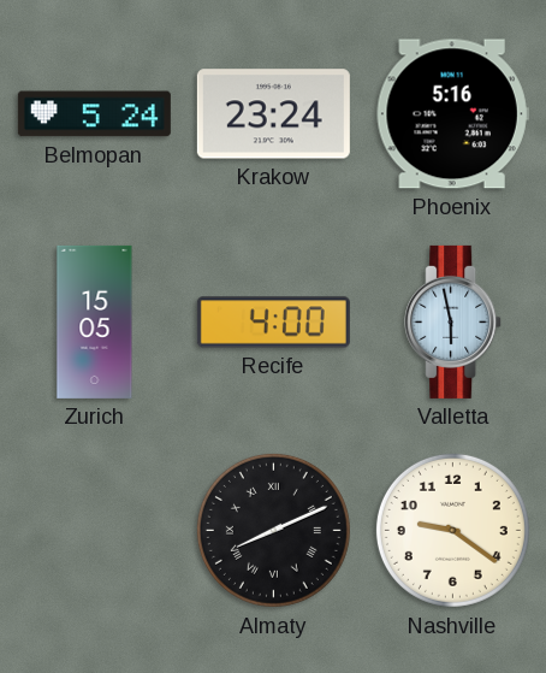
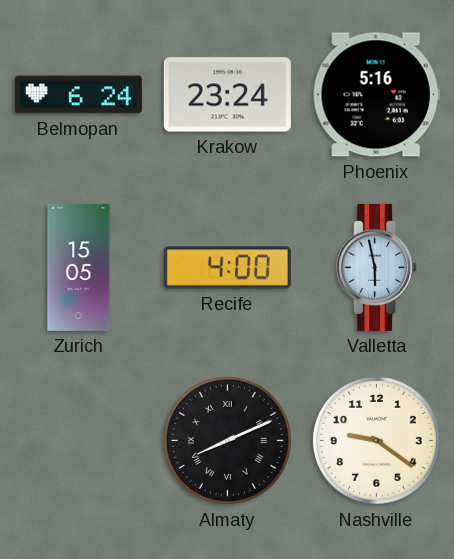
Belmopan: 5:24 -> 6:24 (78, 95)
